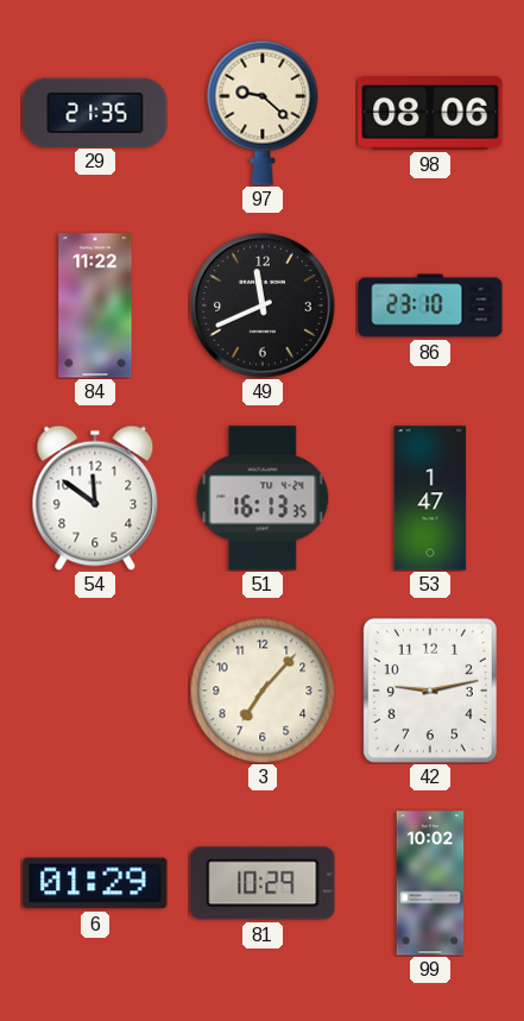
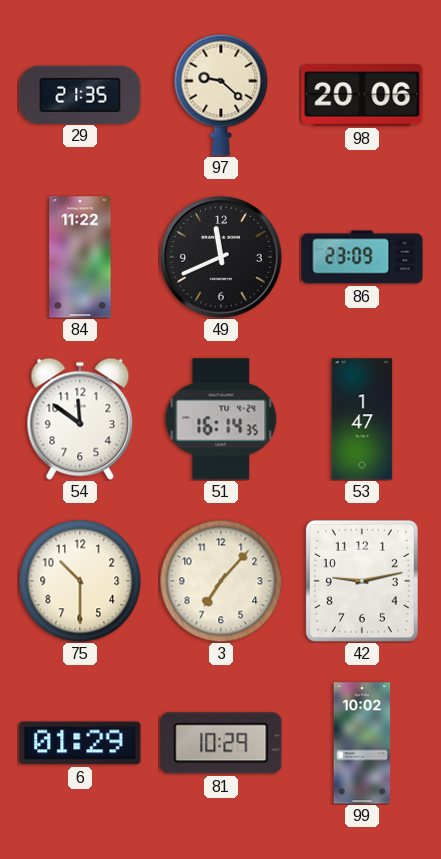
98: 08:06 -> 20:06 (362, 95)
86: 23:10 -> 23:09 (362, 257)
51: 16:13 -> 16:14 (221, 419)
75: none -> 10:30 (80, 581)
